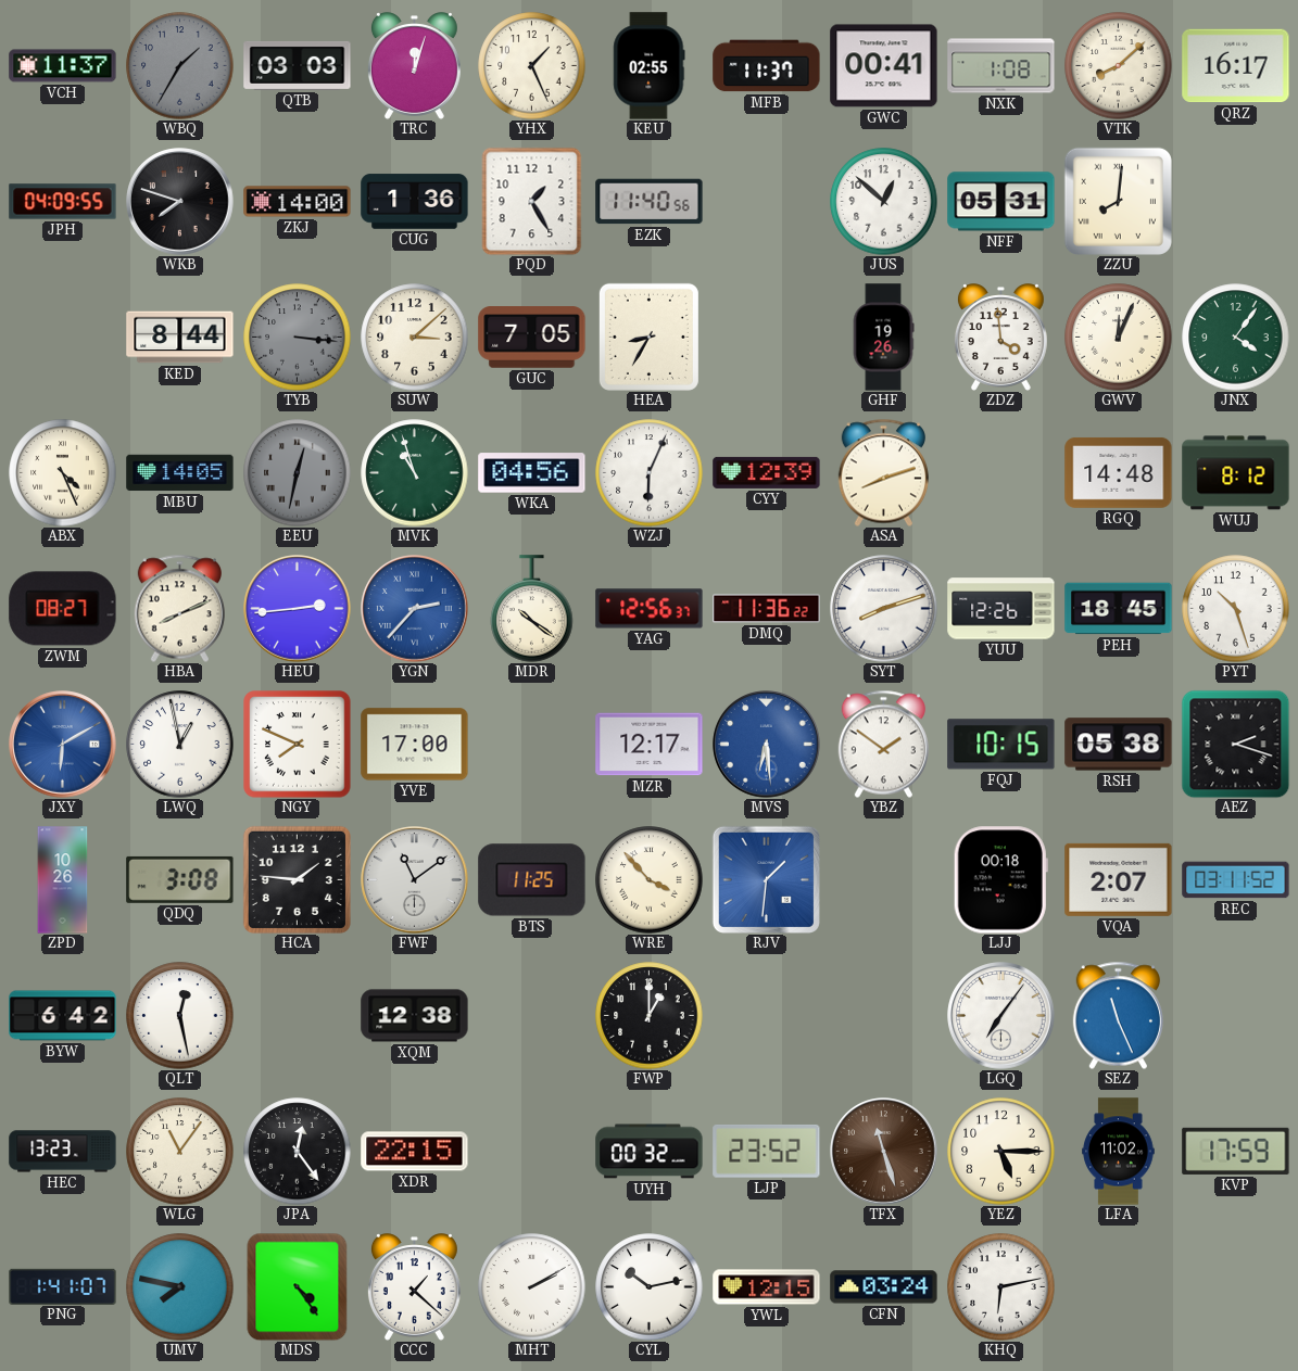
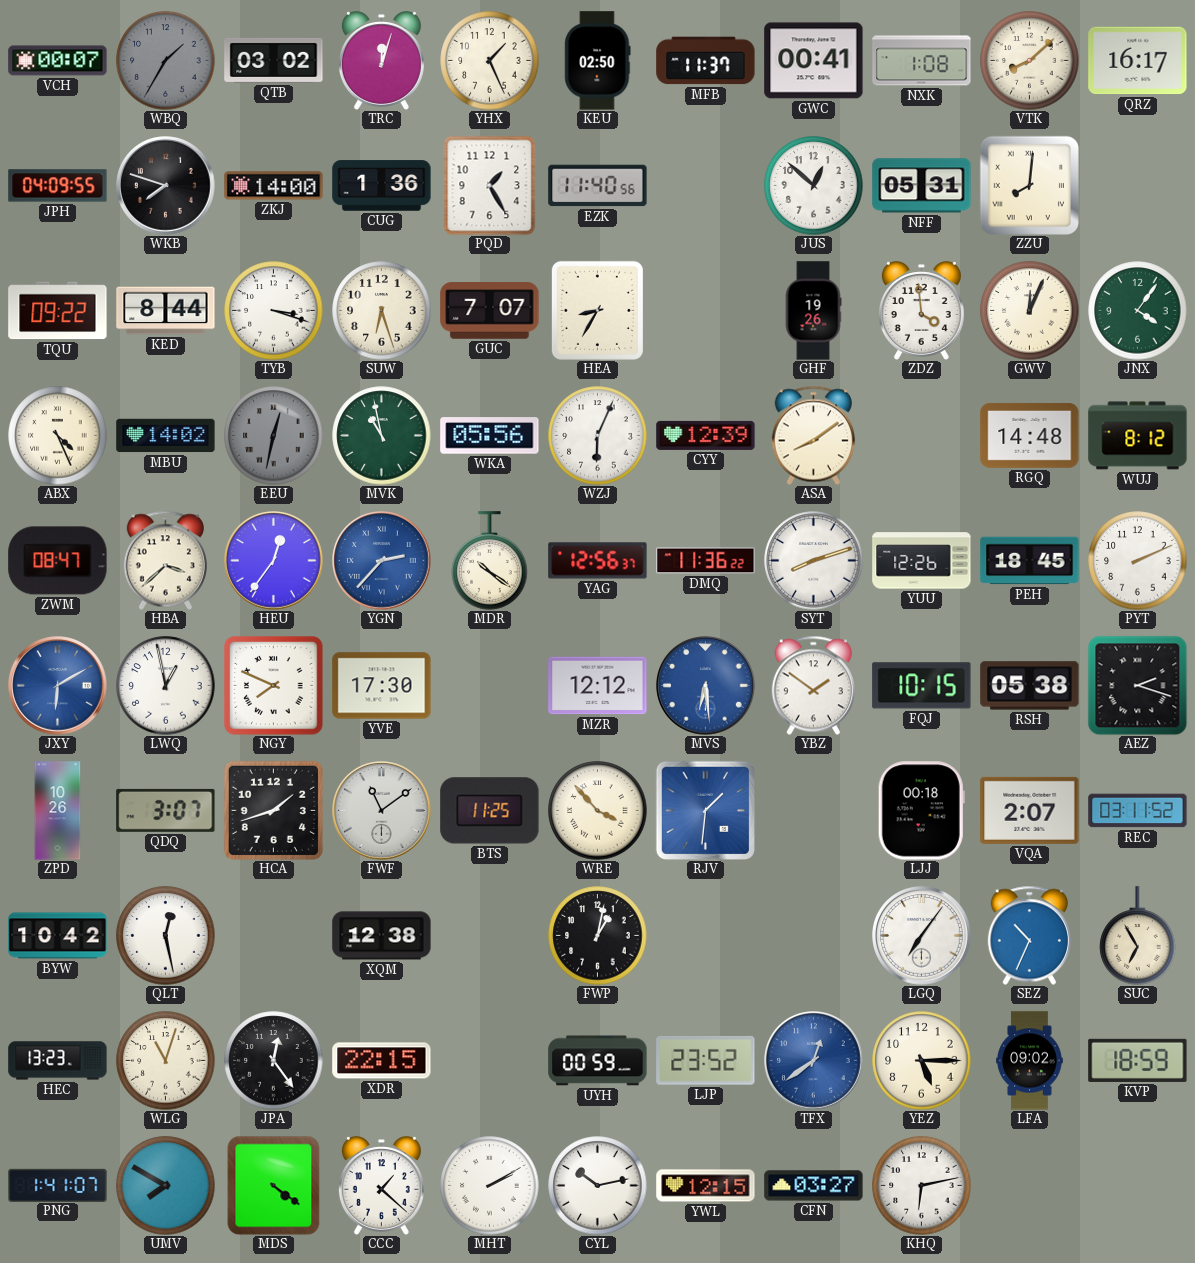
VCH: 11:37 -> 00:07 (58, 61)
QTB: 03:03 -> 03:02 (274, 60)
KEU: 02:55 -> 02:50 (598, 61)
TQU: none -> 09:22 (58, 311)
TYB: 3:16 -> 3:18 (274, 311)
TYB dial: grey -> white (274, 311)
SUW: 3:08 -> 6:27 (382, 311)
GUC: 7:05 -> 7:07 (490, 311)
MBU: 14:05 -> 14:02 (166, 436)
MVK: 10:57 -> 10:58 (382, 436)
WKA: 04:56 -> 05:56 (490, 436)
ASA: 8:12 -> 8:09 (813, 435)
ZWM: 08:27 -> 08:47 (58, 561)
HBA: 8:11 -> 3:38 (165, 560)
HEU: 2:44 -> 12:36 (274, 561)
PYT: 10:27 -> 2:11 (1138, 561)
YVE: 17:00 -> 17:30 (382, 686)
MZR: 12:17 -> 12:12 (598, 686)
QDQ: 3:08 -> 3:07 (166, 810)
HCA: 1:46 -> 1:42 (273, 810)
BYW: 6:42 -> 10:42 (58, 936)
FWP: 1:00 -> 1:02 (598, 936)
SEZ: 11:26 -> 10:34 (1029, 935)
SUC: none -> 6:55 (1138, 936)
WLG: 11:06 -> 11:03 (166, 1061)
UYH: 00:32 -> 00:59 (598, 1061)
TFX: 11:27 -> 12:39 (814, 1061)
TFX dial: brown -> blue (814, 1061)
LFA: 11:02 -> 09:02 (1030, 1061)
KVP: 17:59 -> 18:59 (1138, 1060)
UMV: 7:47 -> 7:50 (166, 1186)
MDS: 4:24 -> 4:21 (274, 1185)
CFN: 03:24 -> 03:27 (814, 1186)
